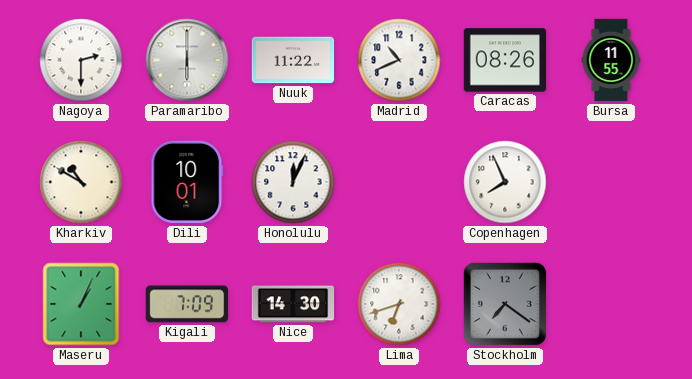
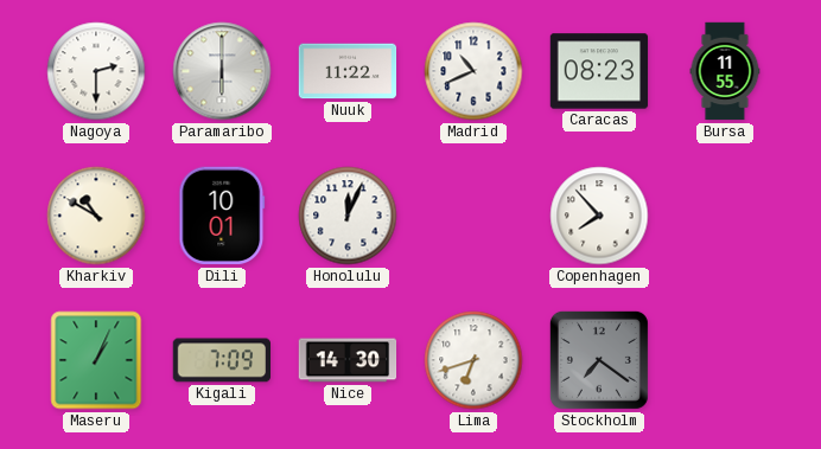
Caracas: 08:26 -> 08:23 (599, 71)
Copenhagen: 7:56 -> 7:53 (599, 216)
